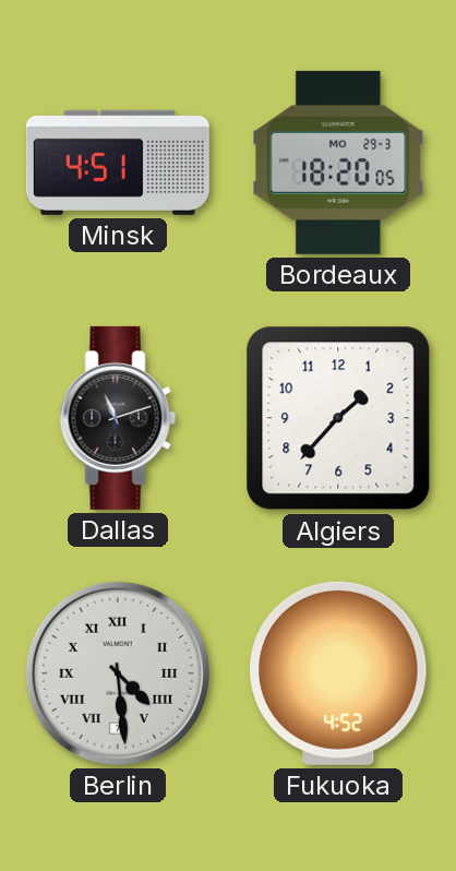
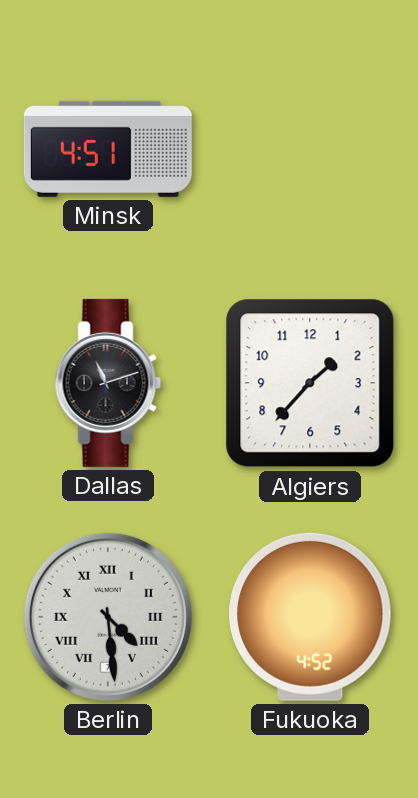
Bordeaux: 18:20 -> none (338, 163)
